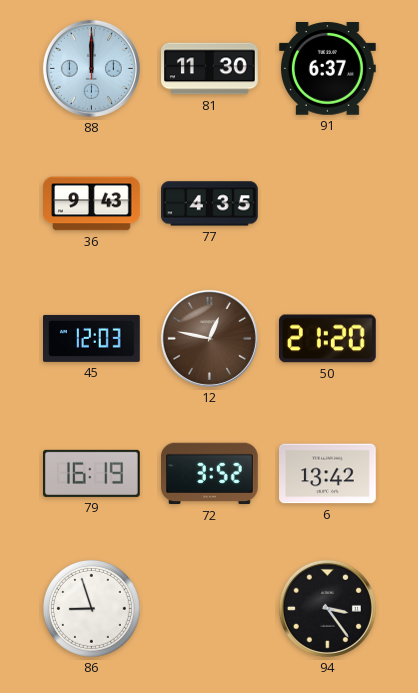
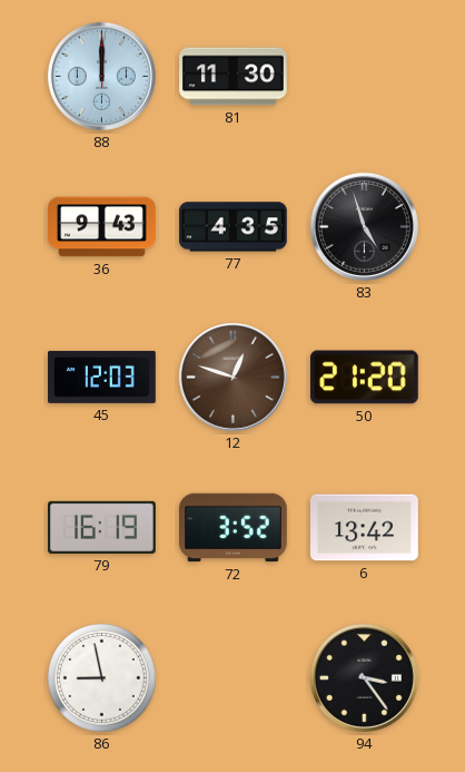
91: 6:37 -> none (327, 69)
83: none -> 4:57 (364, 226)
12: 12:47 -> 12:48 (233, 377)
86: 8:57 -> 8:58 (102, 678)
